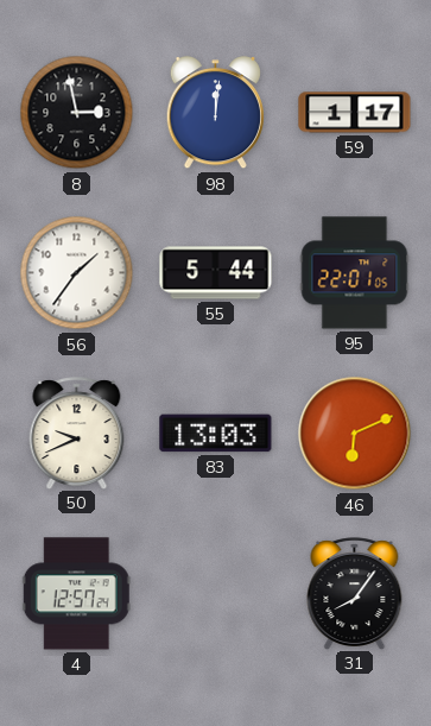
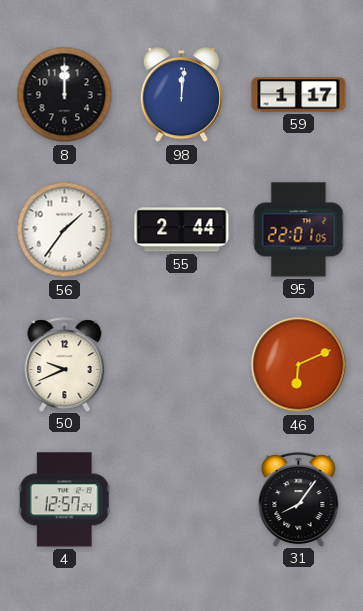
8: 2:58 -> 12:00 (65, 95)
55: 5:44 -> 2:44 (182, 230)
83: 13:03 -> none (216, 434)
